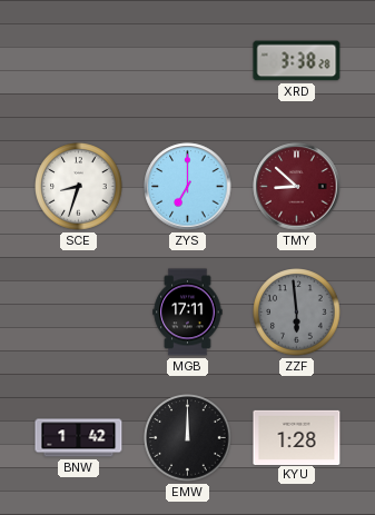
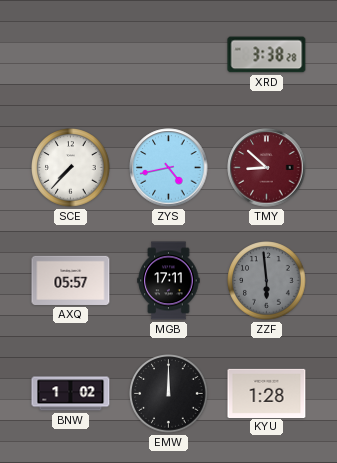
SCE: 8:33 -> 7:37 (71, 168)
ZYS: 7:00 -> 4:43 (169, 168)
AXQ: none -> 05:57 (71, 280)
BNW: 1:42 -> 1:02 (71, 394)
